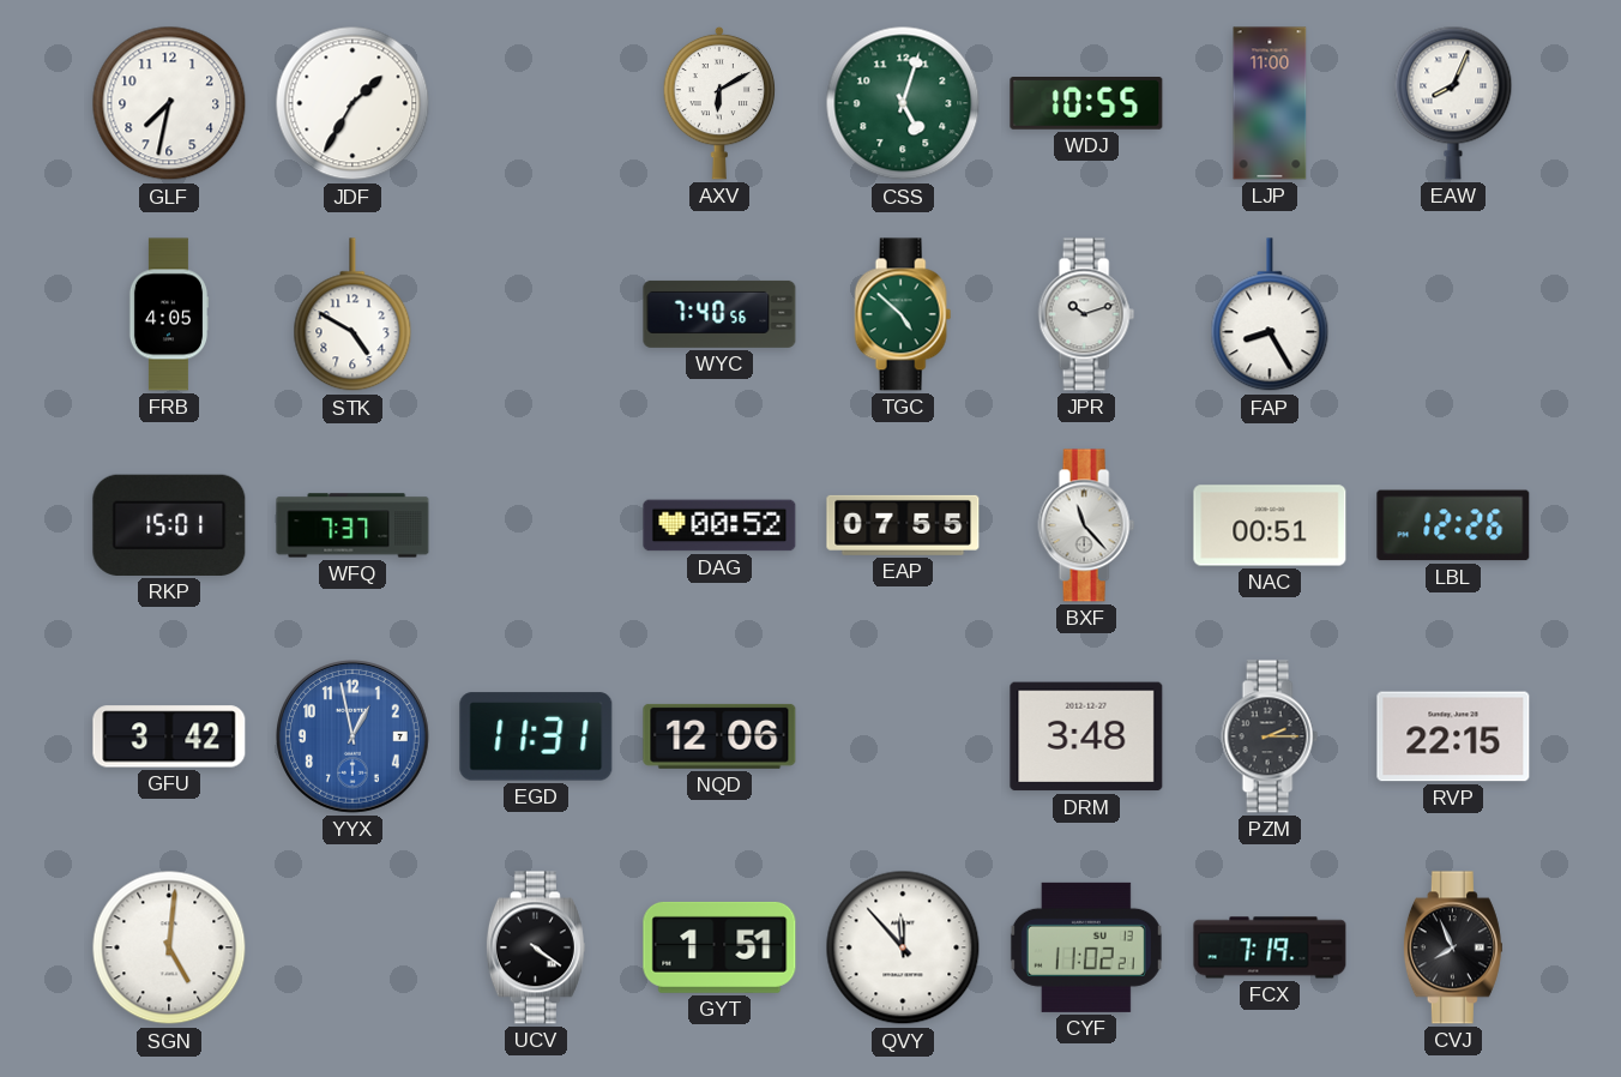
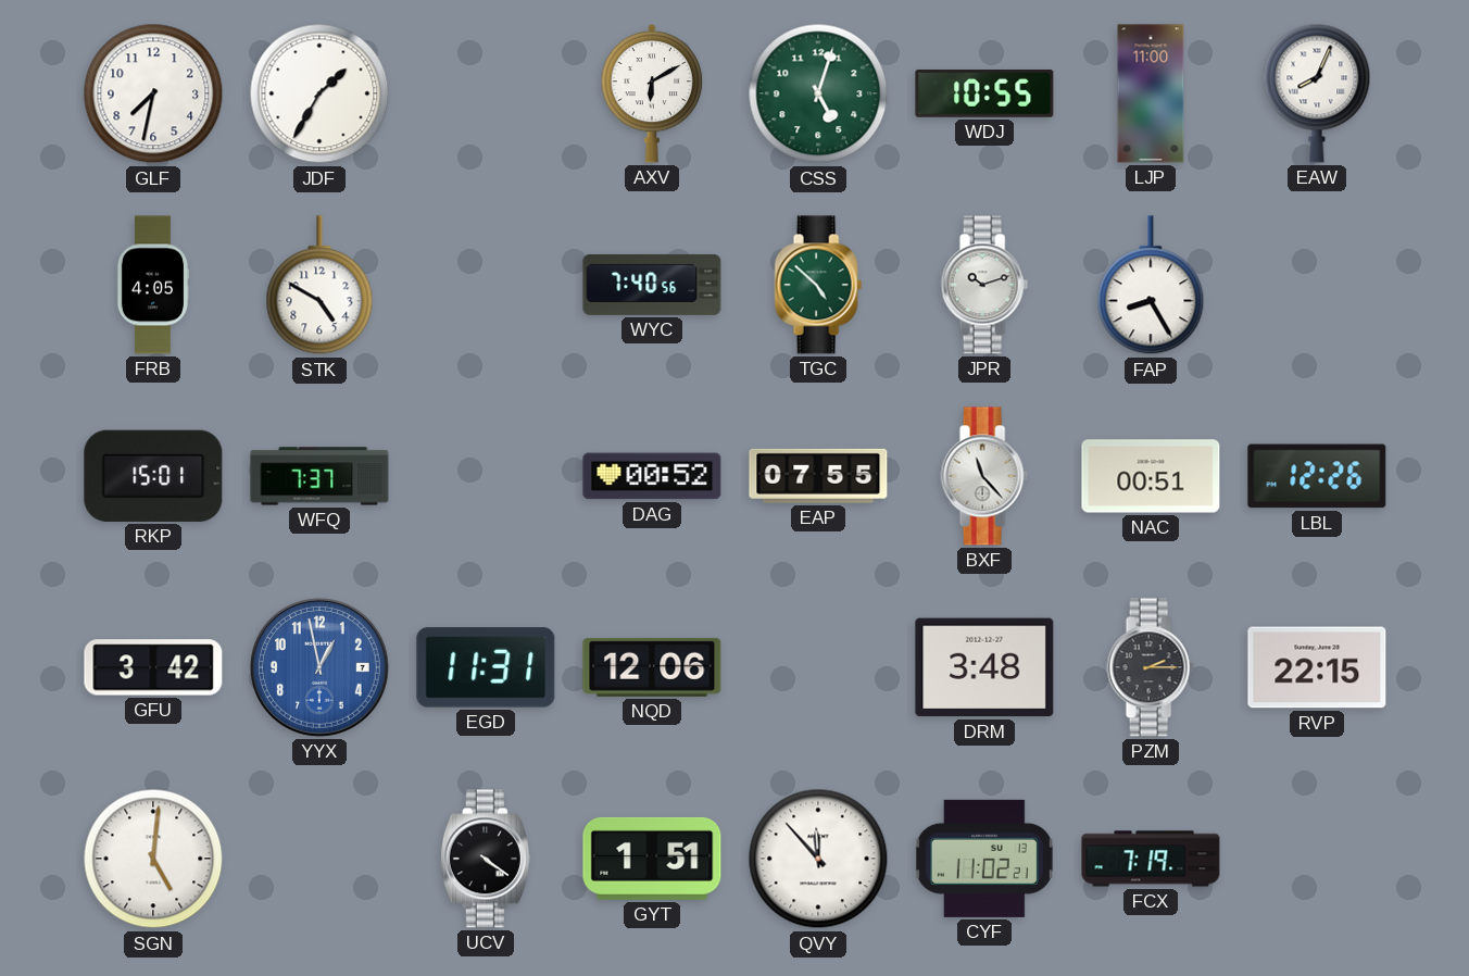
CVJ: 7:56 -> none (1453, 947)
